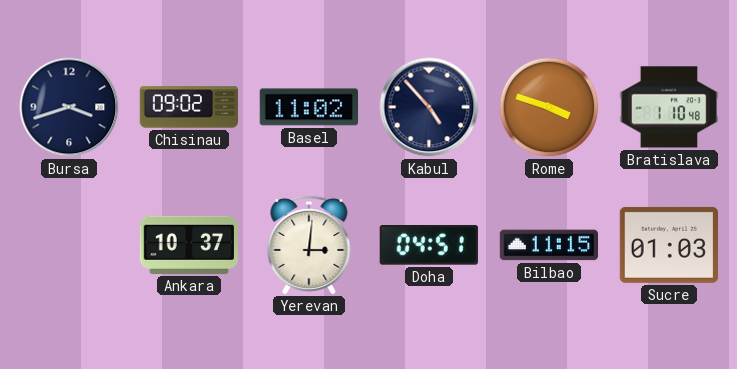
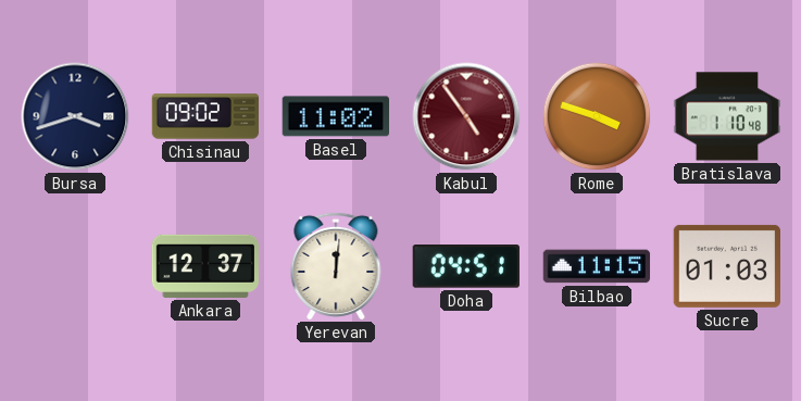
Kabul: 4:53 -> 4:54 (466, 116)
Kabul dial: navy -> burgundy (466, 116)
Ankara: 10:37 -> 12:37 (205, 266)
Yerevan: 3:01 -> 12:01 (336, 265)
